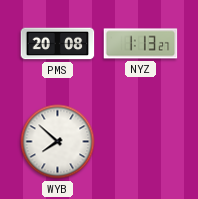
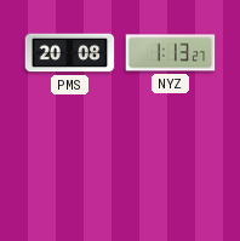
WYB: 7:52 -> none (58, 142)
